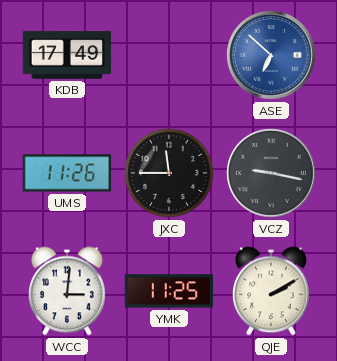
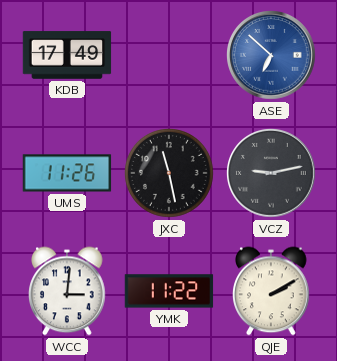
JXC: 11:45 -> 11:28 (170, 174)
VCZ: 9:17 -> 9:13 (272, 174)
YMK: 11:25 -> 11:22 (169, 291)
